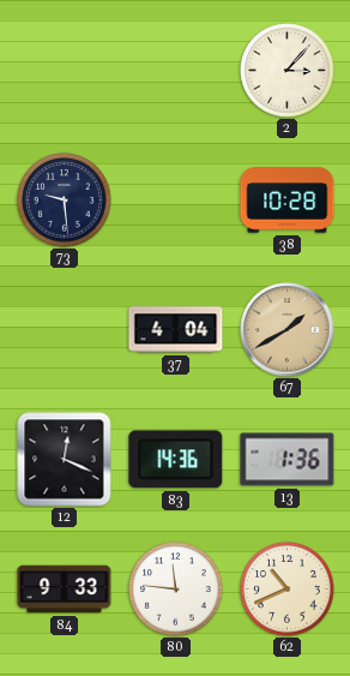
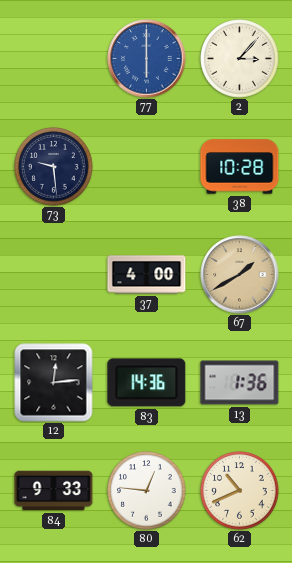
77: none -> 6:00 (147, 59)
37: 4:04 -> 4:00 (147, 275)
12: 12:19 -> 12:14 (54, 383)
80: 11:46 -> 12:46 (147, 491)
